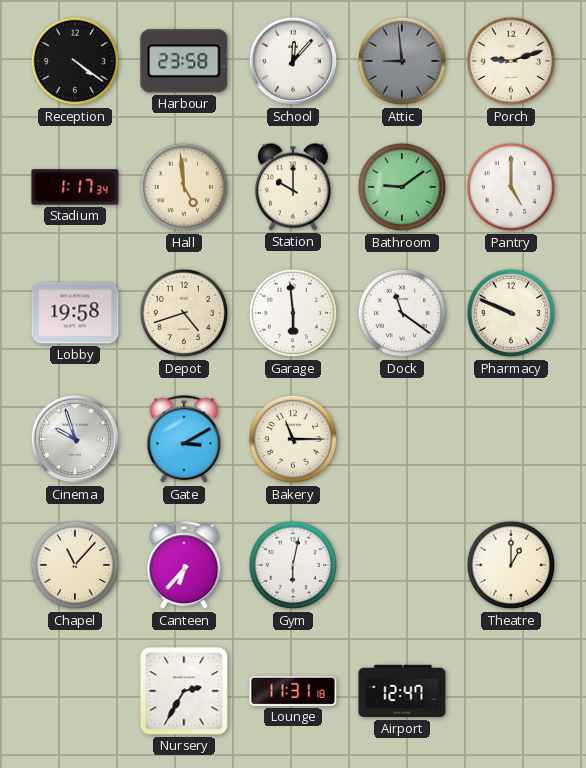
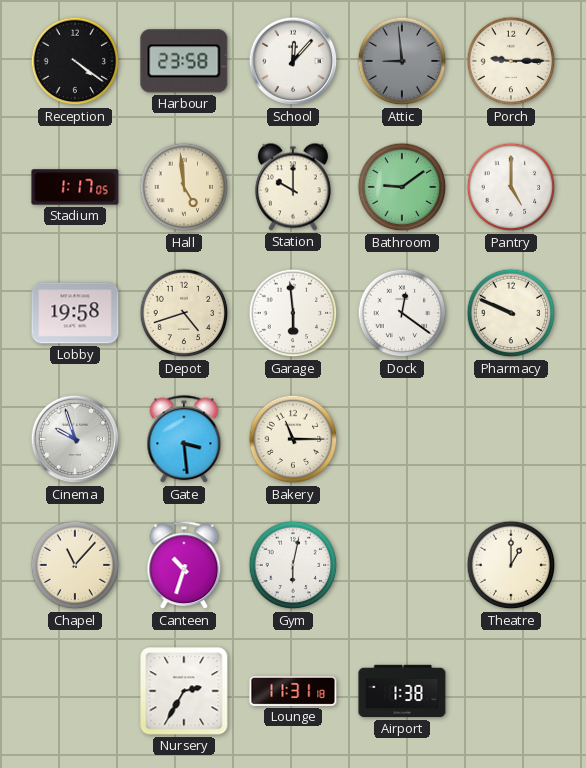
Porch: 9:12 -> 9:15 (511, 61)
Stadium: 1:17:34 -> 1:17:05 (75, 187)
Dock: 11:21 -> 12:21 (402, 313)
Gate: 3:10 -> 3:29 (184, 440)
Canteen: 6:37 -> 10:33 (184, 566)
Airport: 12:47 -> 1:38 (402, 691)
